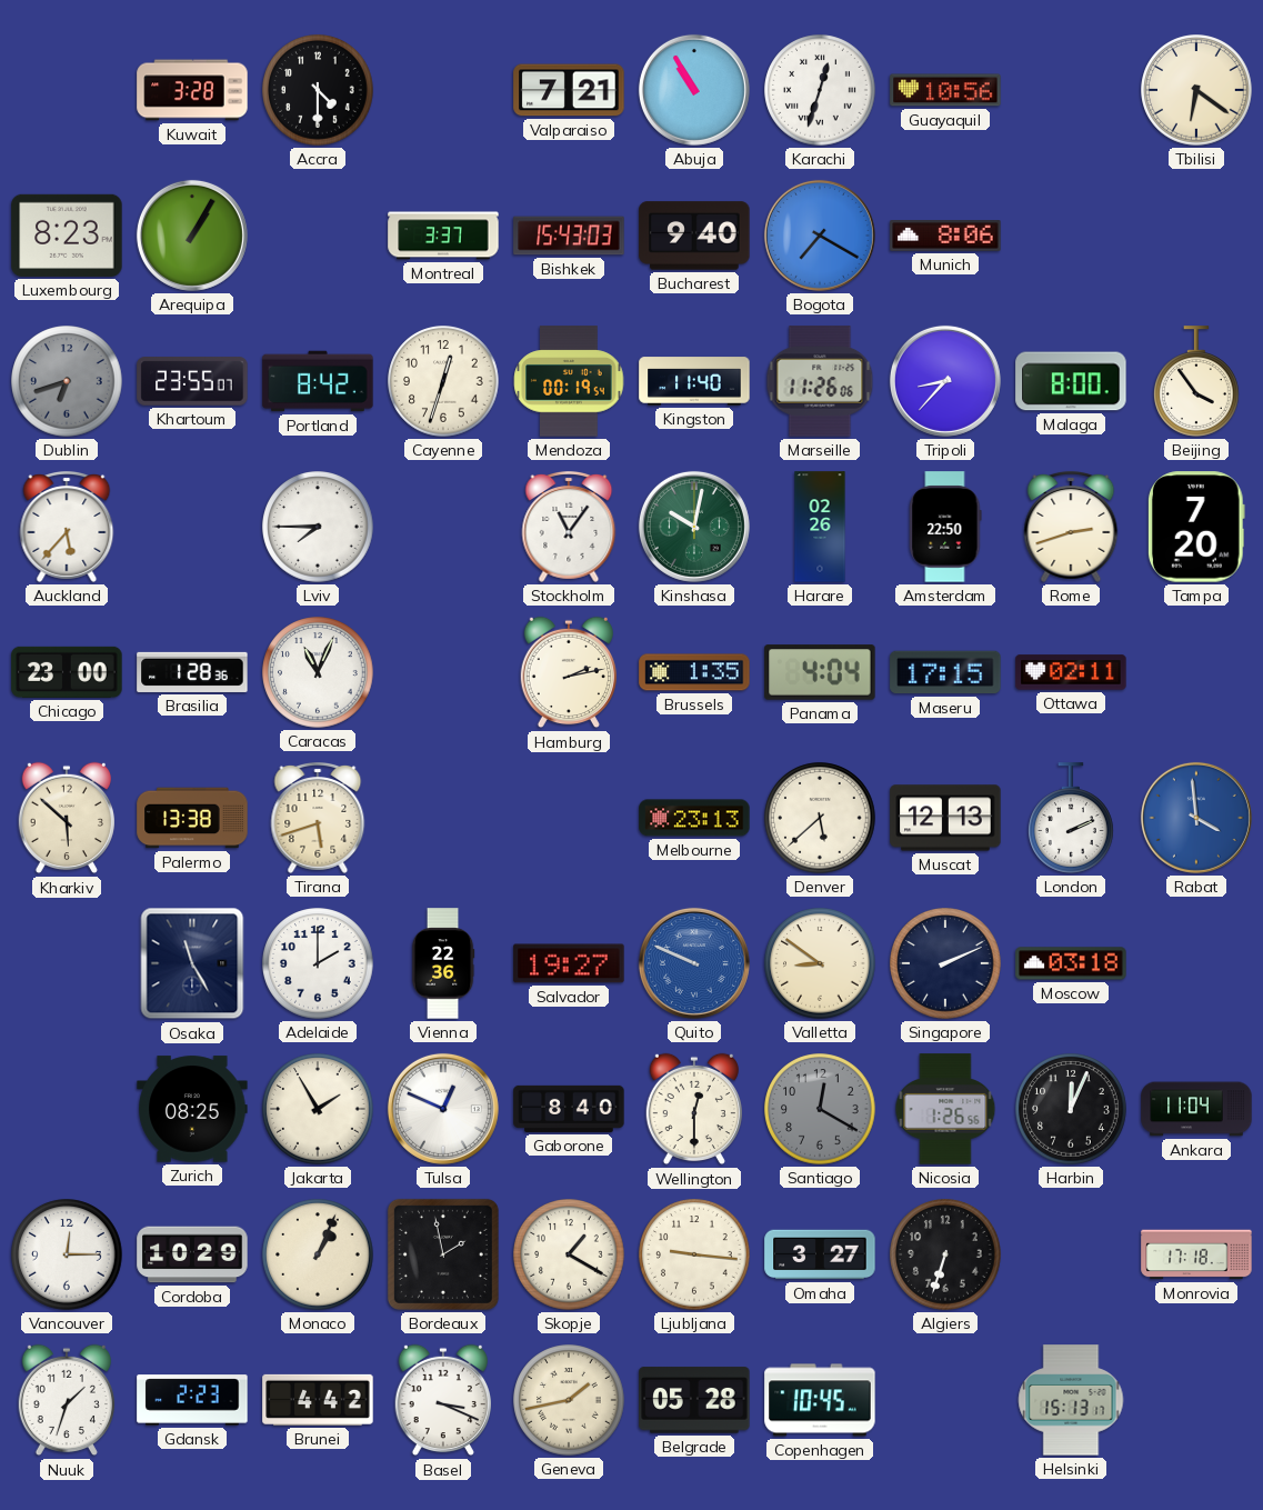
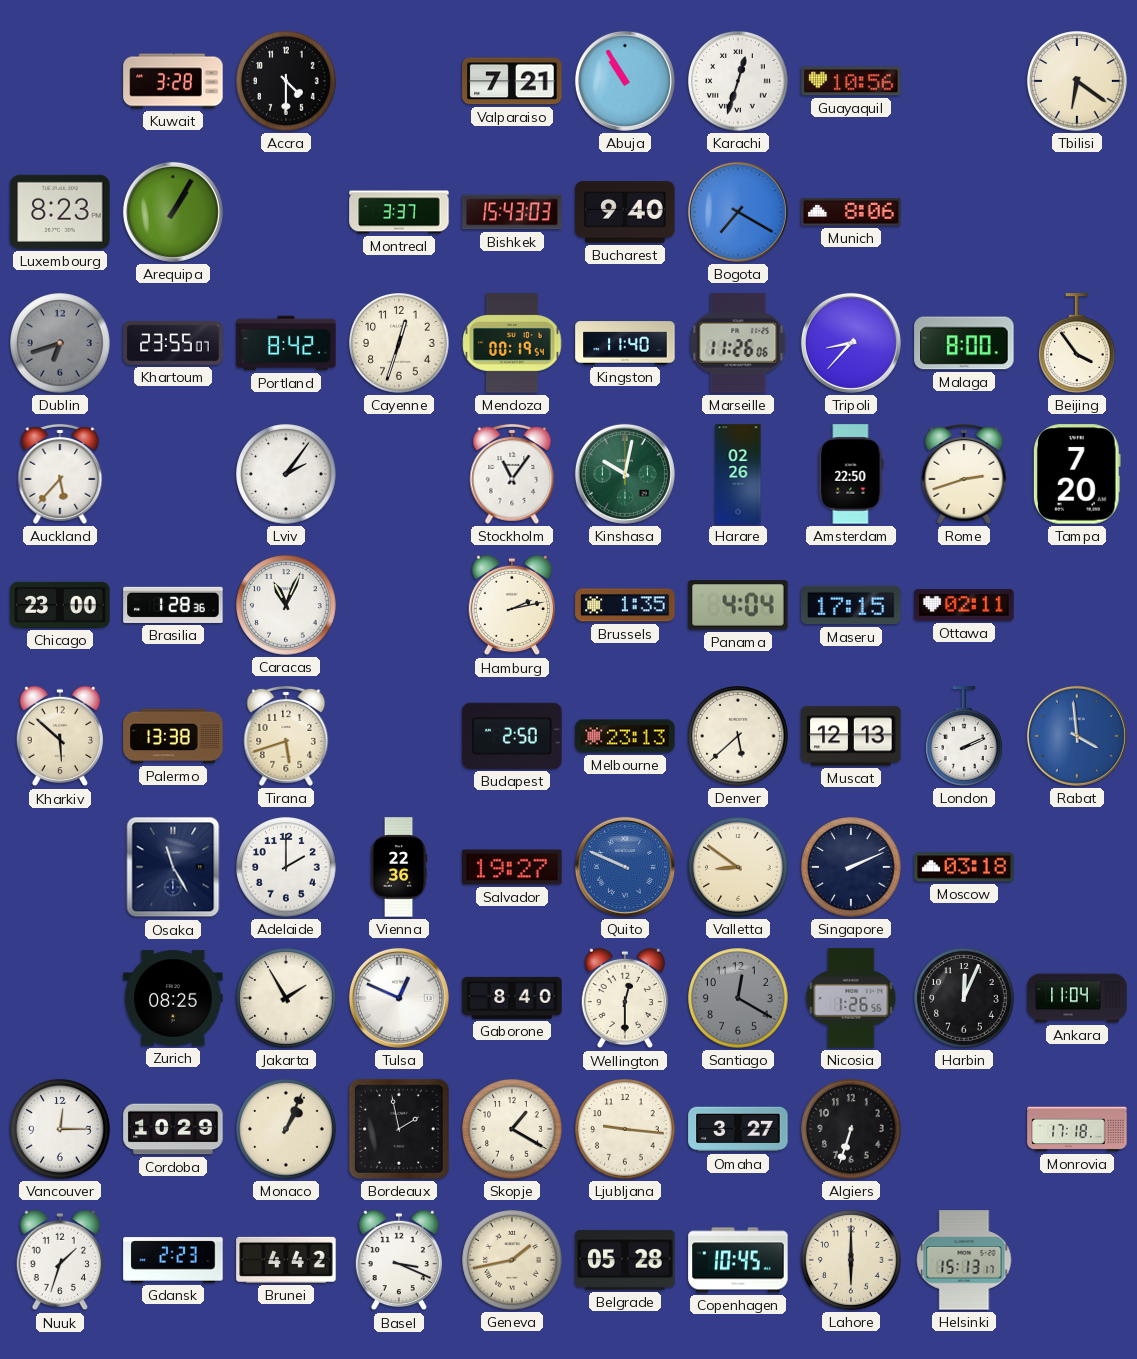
Lviv: 7:45 -> 2:06 (286, 474)
Budapest: none -> 2:50 (512, 736)
Lahore: none -> 6:00 (851, 1260)
